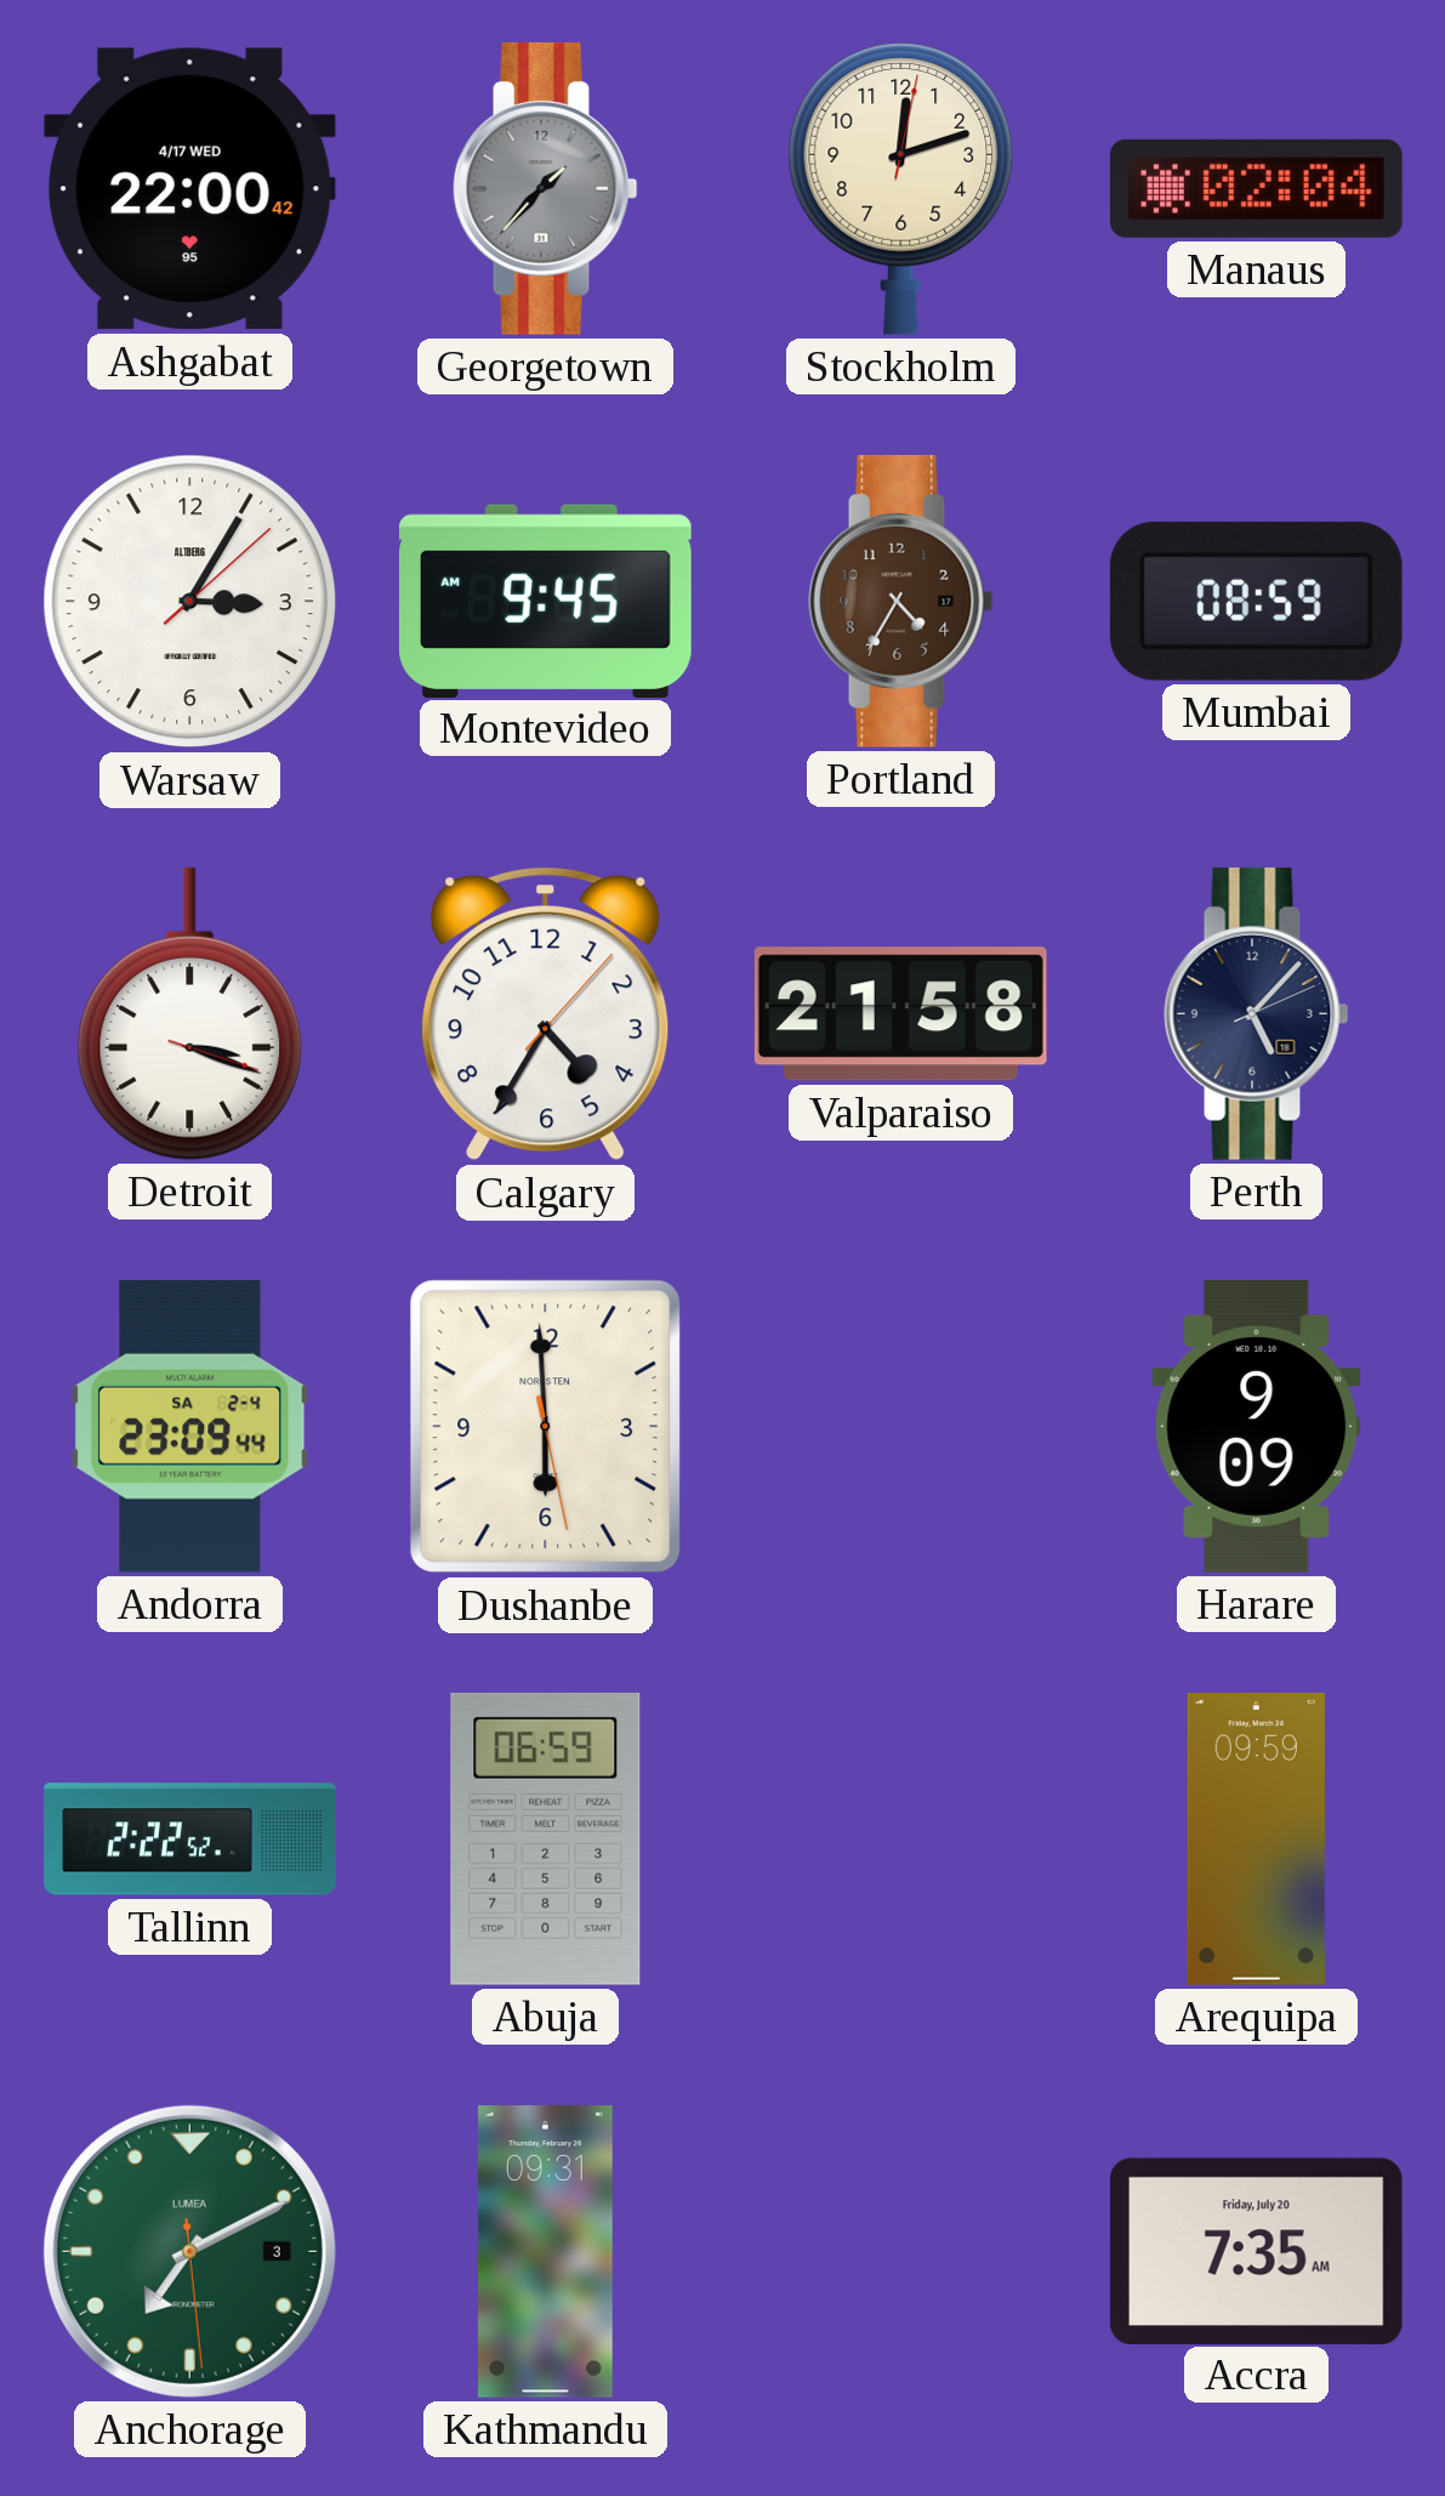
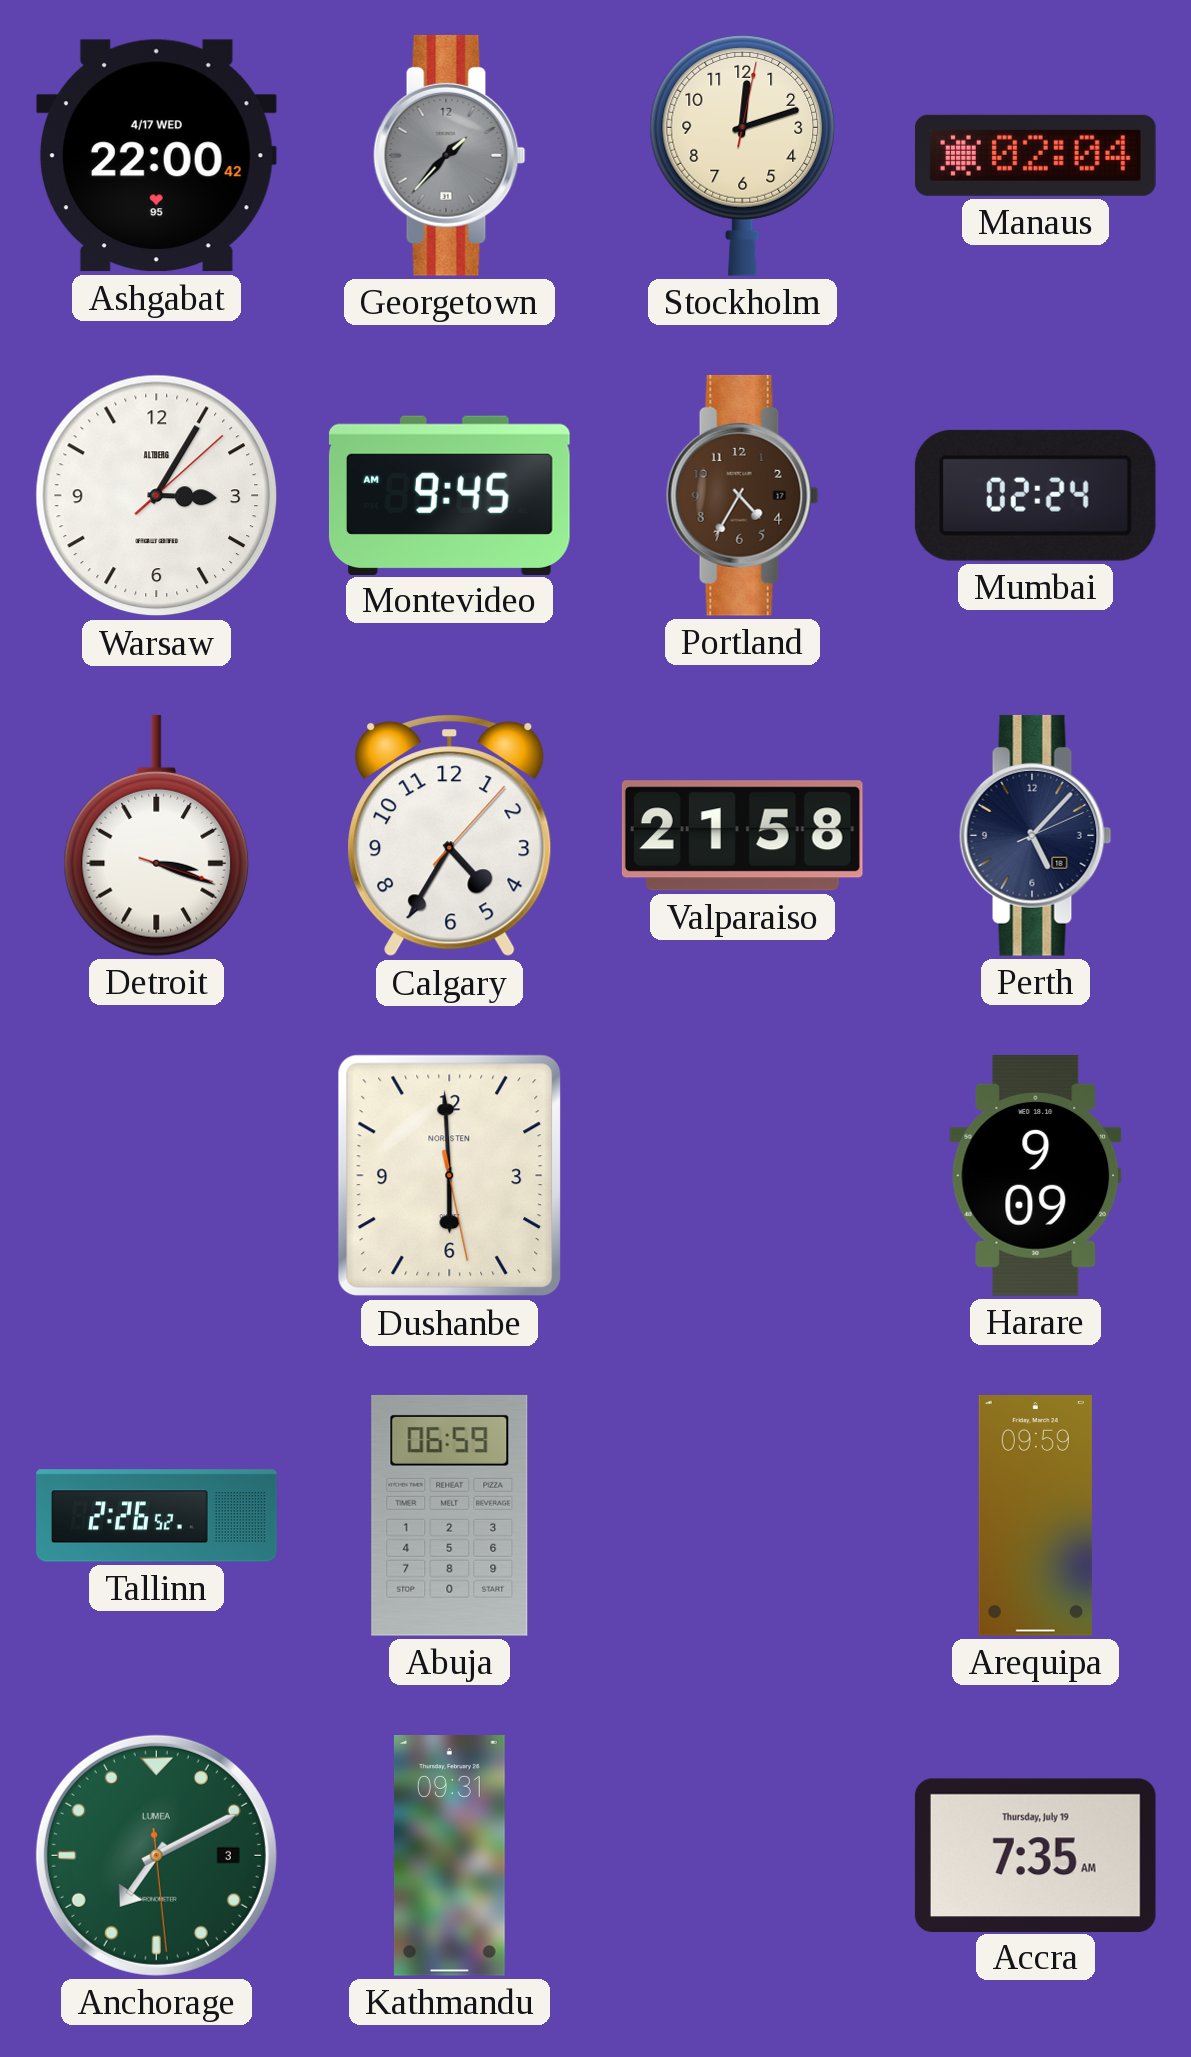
Mumbai: 08:59 -> 02:24 (1035, 495)
Andorra: 23:09 -> none (190, 1426)
Tallinn: 2:22 -> 2:26 (157, 1516)
Accra date: Friday, July 20 -> Thursday, July 19 (1035, 1855)
